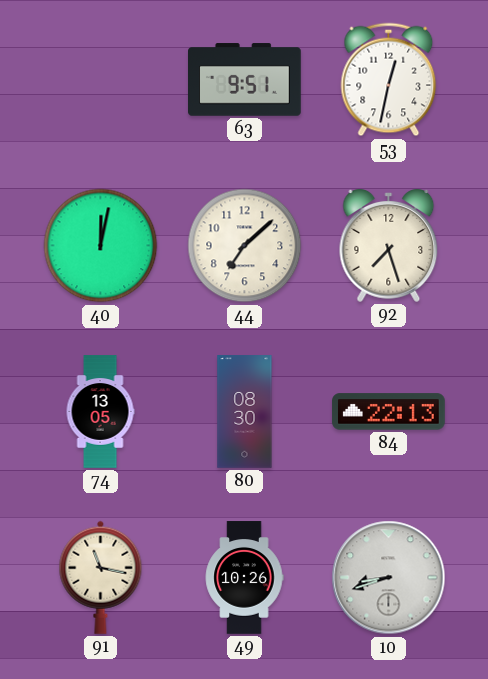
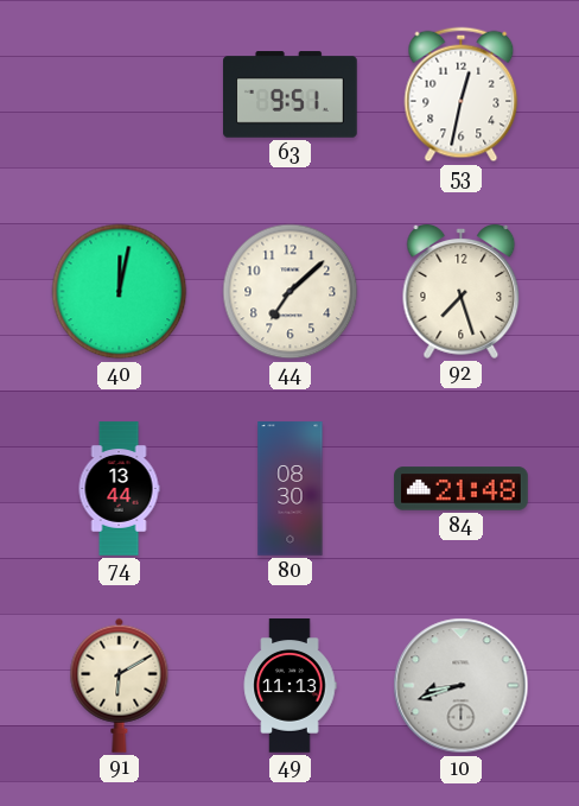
74: 13:05 -> 13:44 (119, 489)
84: 22:13 -> 21:48 (462, 489)
91: 11:17 -> 6:10 (120, 685)
49: 10:26 -> 11:13 (289, 686)
